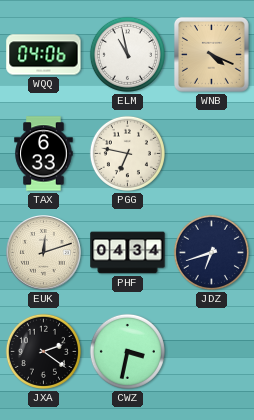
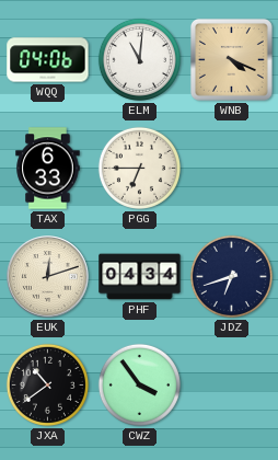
ELM: 10:58 -> 11:01 (139, 59)
PGG: 6:47 -> 6:45 (139, 168)
JXA: 2:21 -> 10:39 (47, 384)
CWZ: 3:32 -> 3:54 (139, 384)
